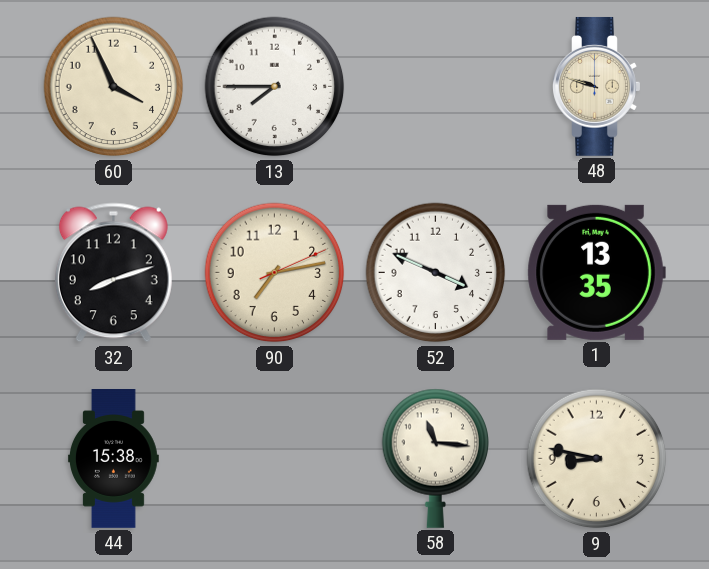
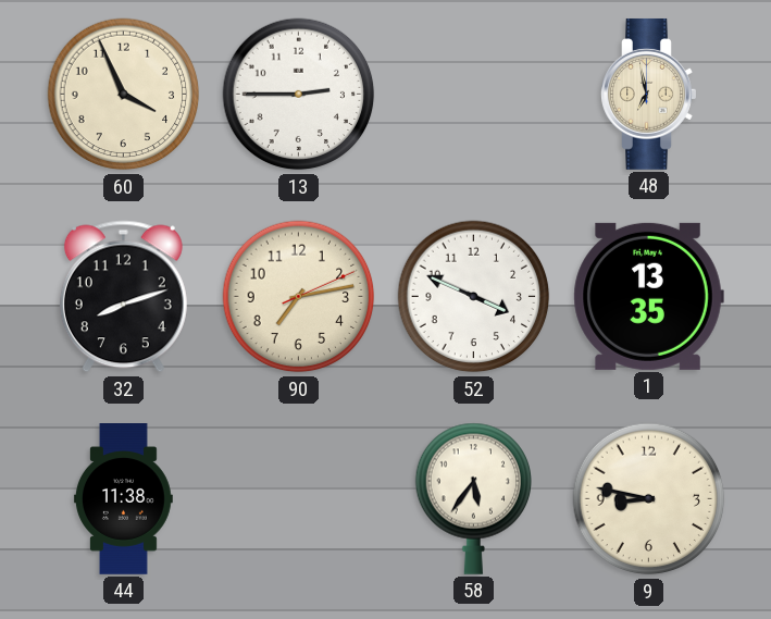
13: 7:45 -> 2:45 (299, 95)
48: 9:48 -> 6:58 (649, 94)
44: 15:38 -> 11:38 (123, 499)
58: 11:16 -> 5:36 (473, 498)
